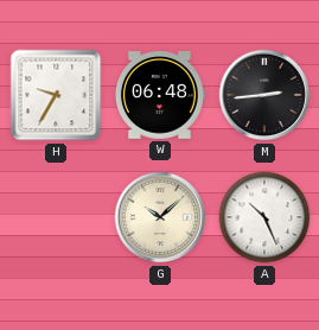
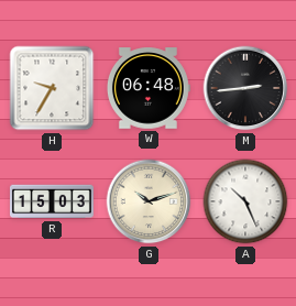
R: none -> 15:03 (52, 201)
G: 10:08 -> 10:12 (149, 201)
